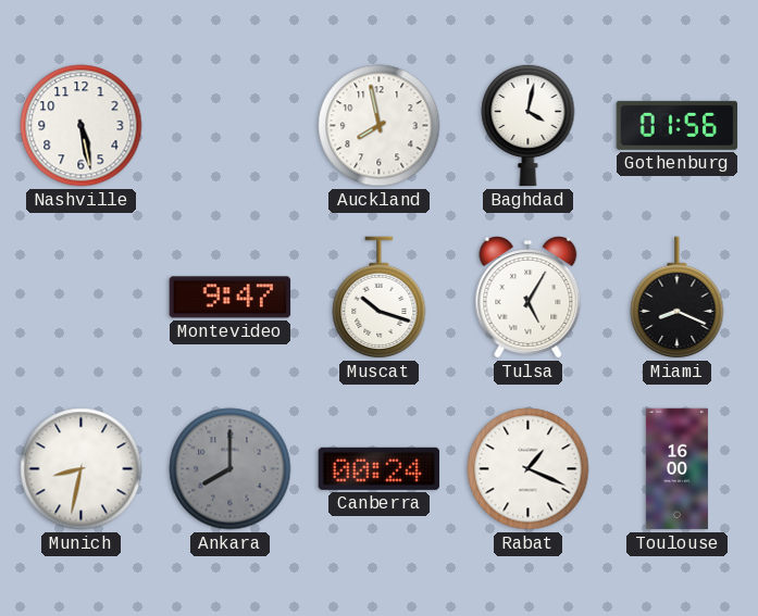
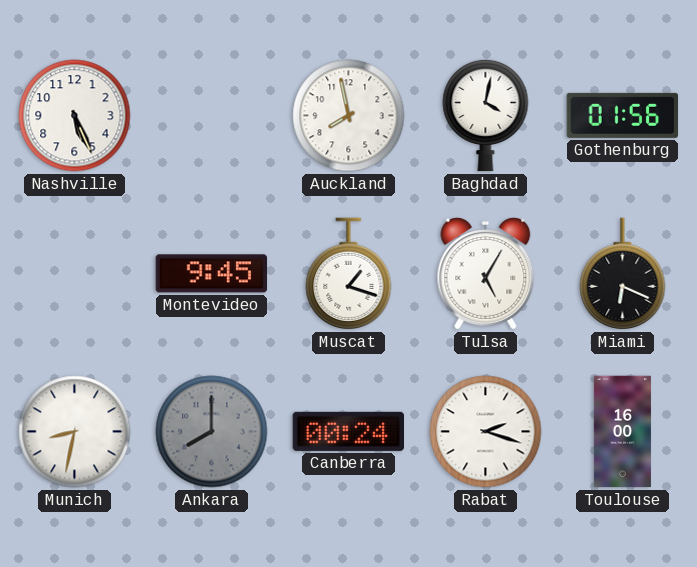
Nashville: 5:28 -> 5:26 (75, 116)
Montevideo: 9:47 -> 9:45 (212, 274)
Muscat: 10:18 -> 1:18 (349, 274)
Miami: 8:19 -> 6:19 (623, 274)
Rabat: 1:19 -> 2:18 (486, 432)
